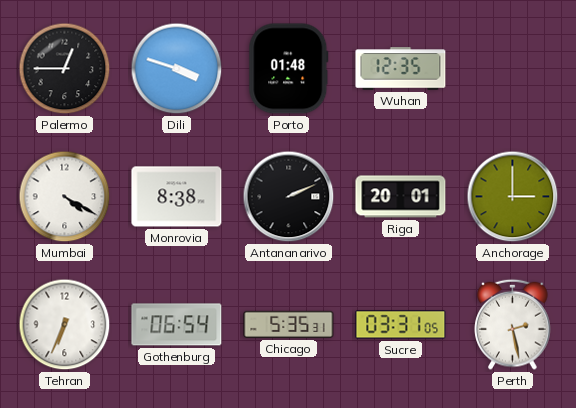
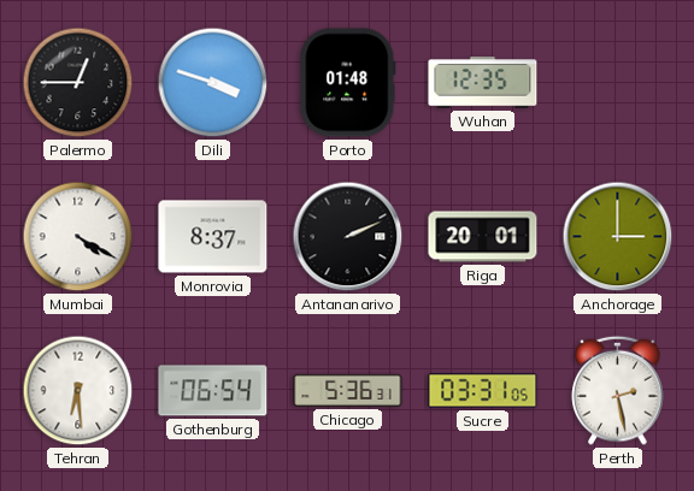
Monrovia: 8:38 -> 8:37 (213, 237)
Tehran: 6:34 -> 6:29 (78, 391)
Chicago: 5:35 -> 5:36 (348, 390)
